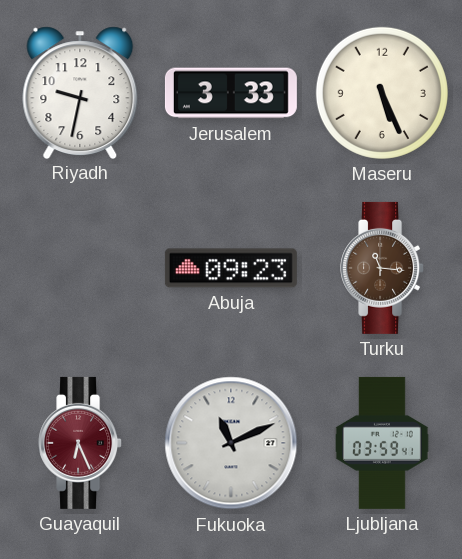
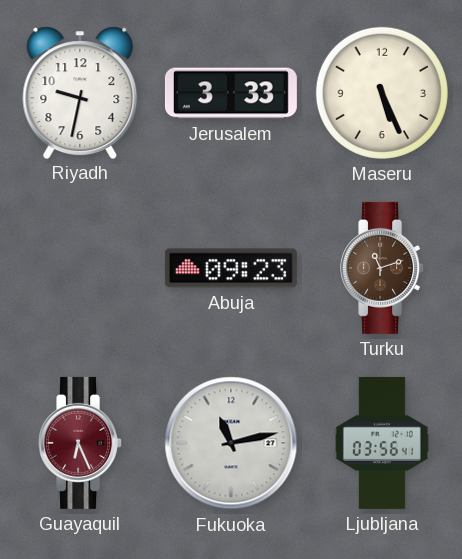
Turku: 11:16 -> 11:12 (383, 268)
Fukuoka: 11:11 -> 11:13 (231, 443)
Ljubljana: 03:59 -> 03:56 (382, 443)
